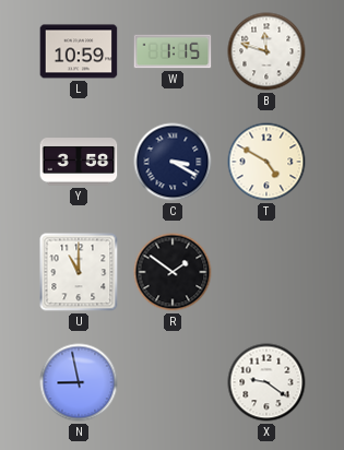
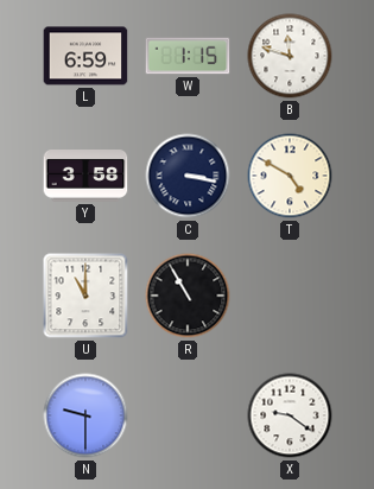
L: 10:59 -> 6:59 (85, 56)
C: 3:20 -> 3:17 (188, 176)
R: 1:51 -> 10:55 (188, 296)
N: 8:58 -> 9:30 (85, 415)
